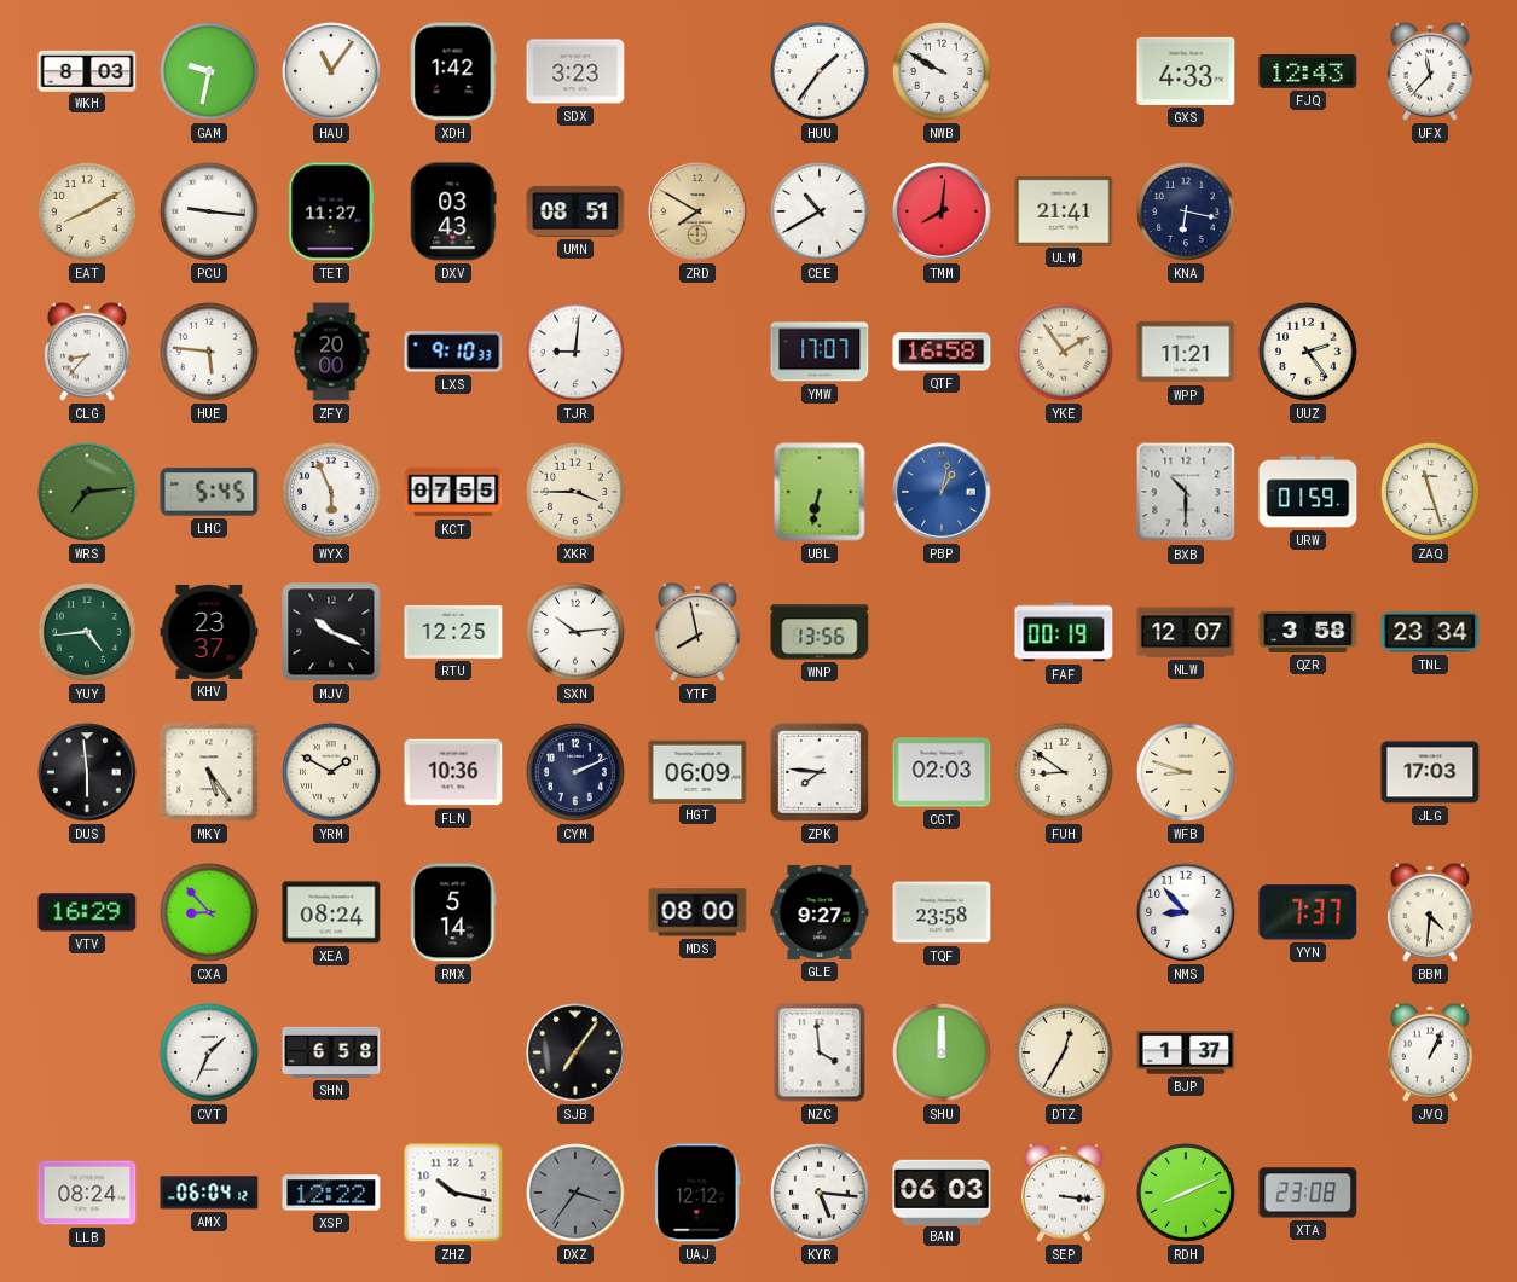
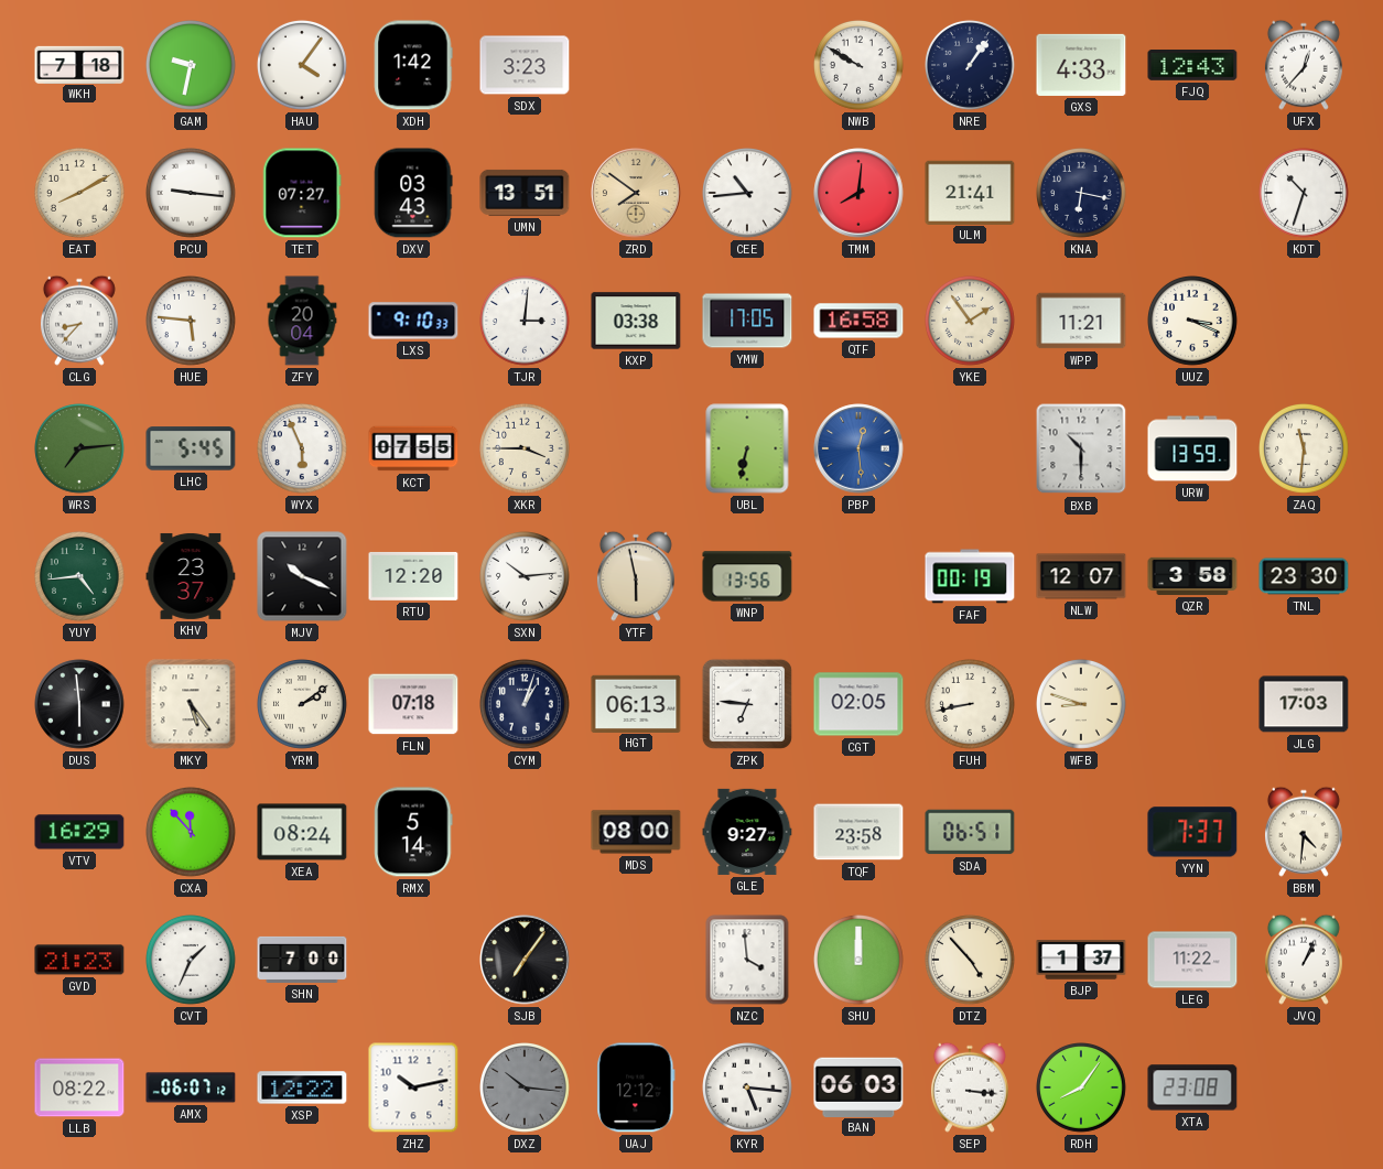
WKH: 8:03 -> 7:18 (79, 64)
HAU: 11:06 -> 4:06 (303, 66)
HUU: 1:36 -> none (821, 72)
NRE: none -> 1:06 (971, 66)
UFX: 11:37 -> 12:37 (1304, 65)
TET: 11:27 -> 07:27 (302, 193)
UMN: 08:51 -> 13:51 (525, 193)
ZRD: 7:50 -> 7:51 (636, 193)
CEE: 10:40 -> 10:44 (748, 194)
KDT: none -> 10:33 (1305, 194)
ZFY: 20:00 -> 20:04 (302, 321)
TJR: 9:01 -> 3:01 (526, 322)
KXP: none -> 03:38 (636, 321)
YMW: 17:07 -> 17:05 (747, 321)
UUZ: 2:24 -> 3:19 (1193, 322)
PBP: 1:02 -> 12:29 (858, 448)
URW: 01:59 -> 13:59 (1192, 448)
ZAQ: 11:27 -> 11:31 (1305, 450)
RTU: 12:25 -> 12:20 (413, 576)
YTF: 7:58 -> 5:58 (636, 576)
TNL: 23:34 -> 23:30 (1304, 576)
YRM: 1:50 -> 2:09 (303, 705)
FLN: 10:36 -> 07:18 (413, 704)
CYM: 2:11 -> 1:03 (526, 705)
HGT: 06:09 -> 06:13 (636, 703)
ZPK: 7:46 -> 6:46 (747, 704)
CGT: 02:03 -> 02:05 (858, 704)
FUH: 8:51 -> 8:43 (971, 705)
CXA: 8:53 -> 11:53 (192, 833)
SDA: none -> 06:51 (970, 832)
NMS: 8:53 -> none (1186, 912)
GVD: none -> 21:23 (79, 960)
SHN: 6:58 -> 7:00 (302, 960)
DTZ: 12:35 -> 4:53 (971, 961)
LEG: none -> 11:22 (1192, 960)
LLB: 08:24 -> 08:22 (79, 1087)
AMX: 06:04 -> 06:07 (191, 1087)
ZHZ: 10:17 -> 10:13 (413, 1087)
DXZ: 3:36 -> 10:16 (526, 1089)
RDH: 8:11 -> 8:06 (1082, 1089)
